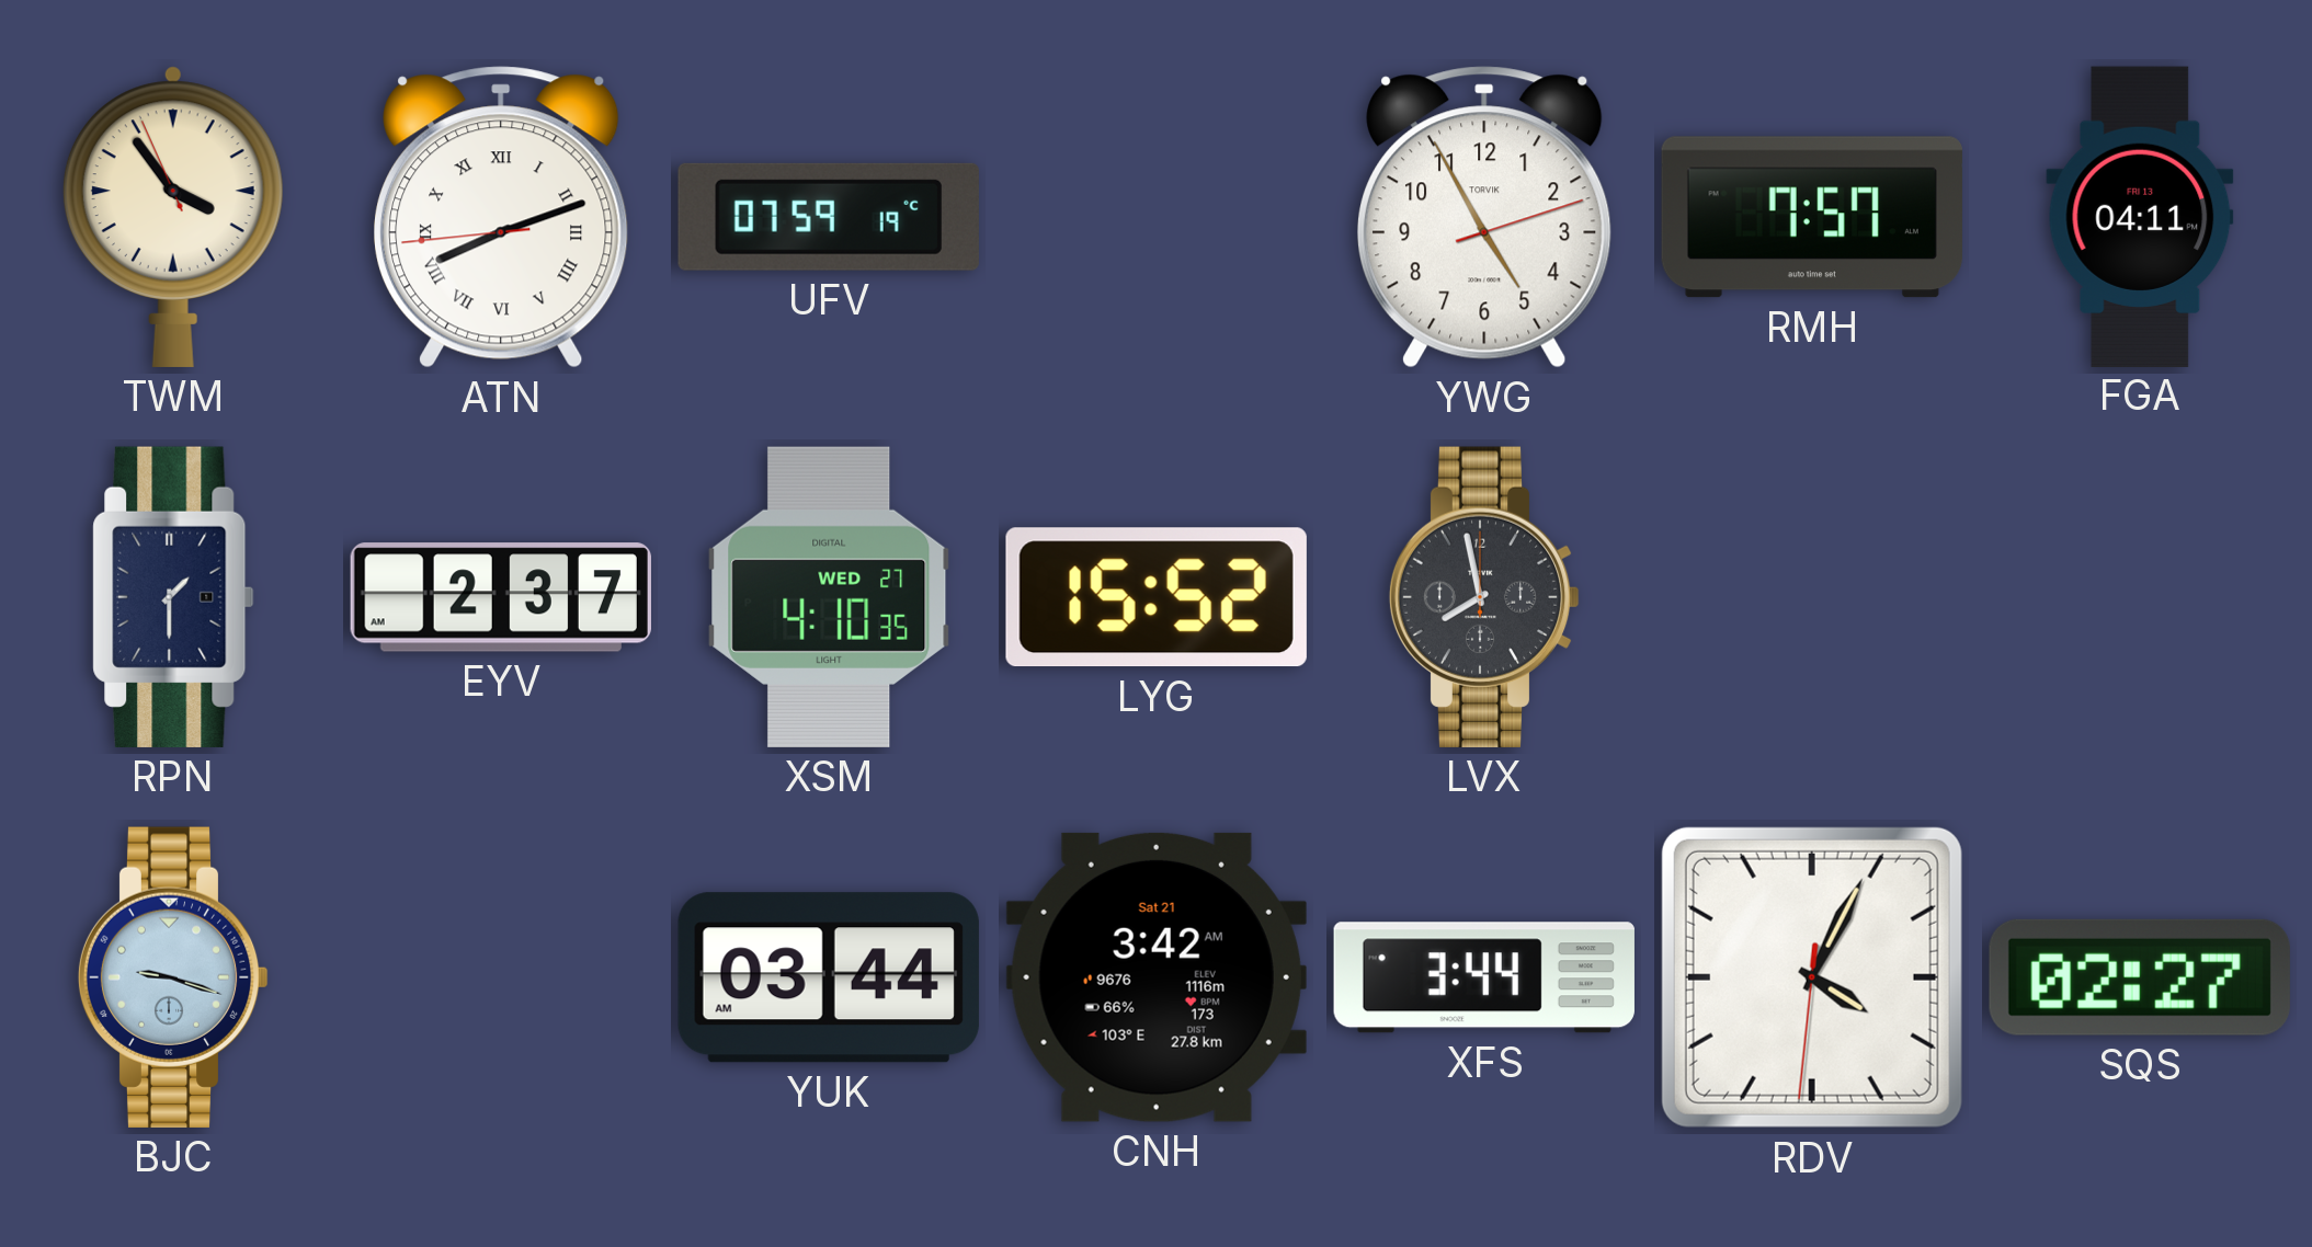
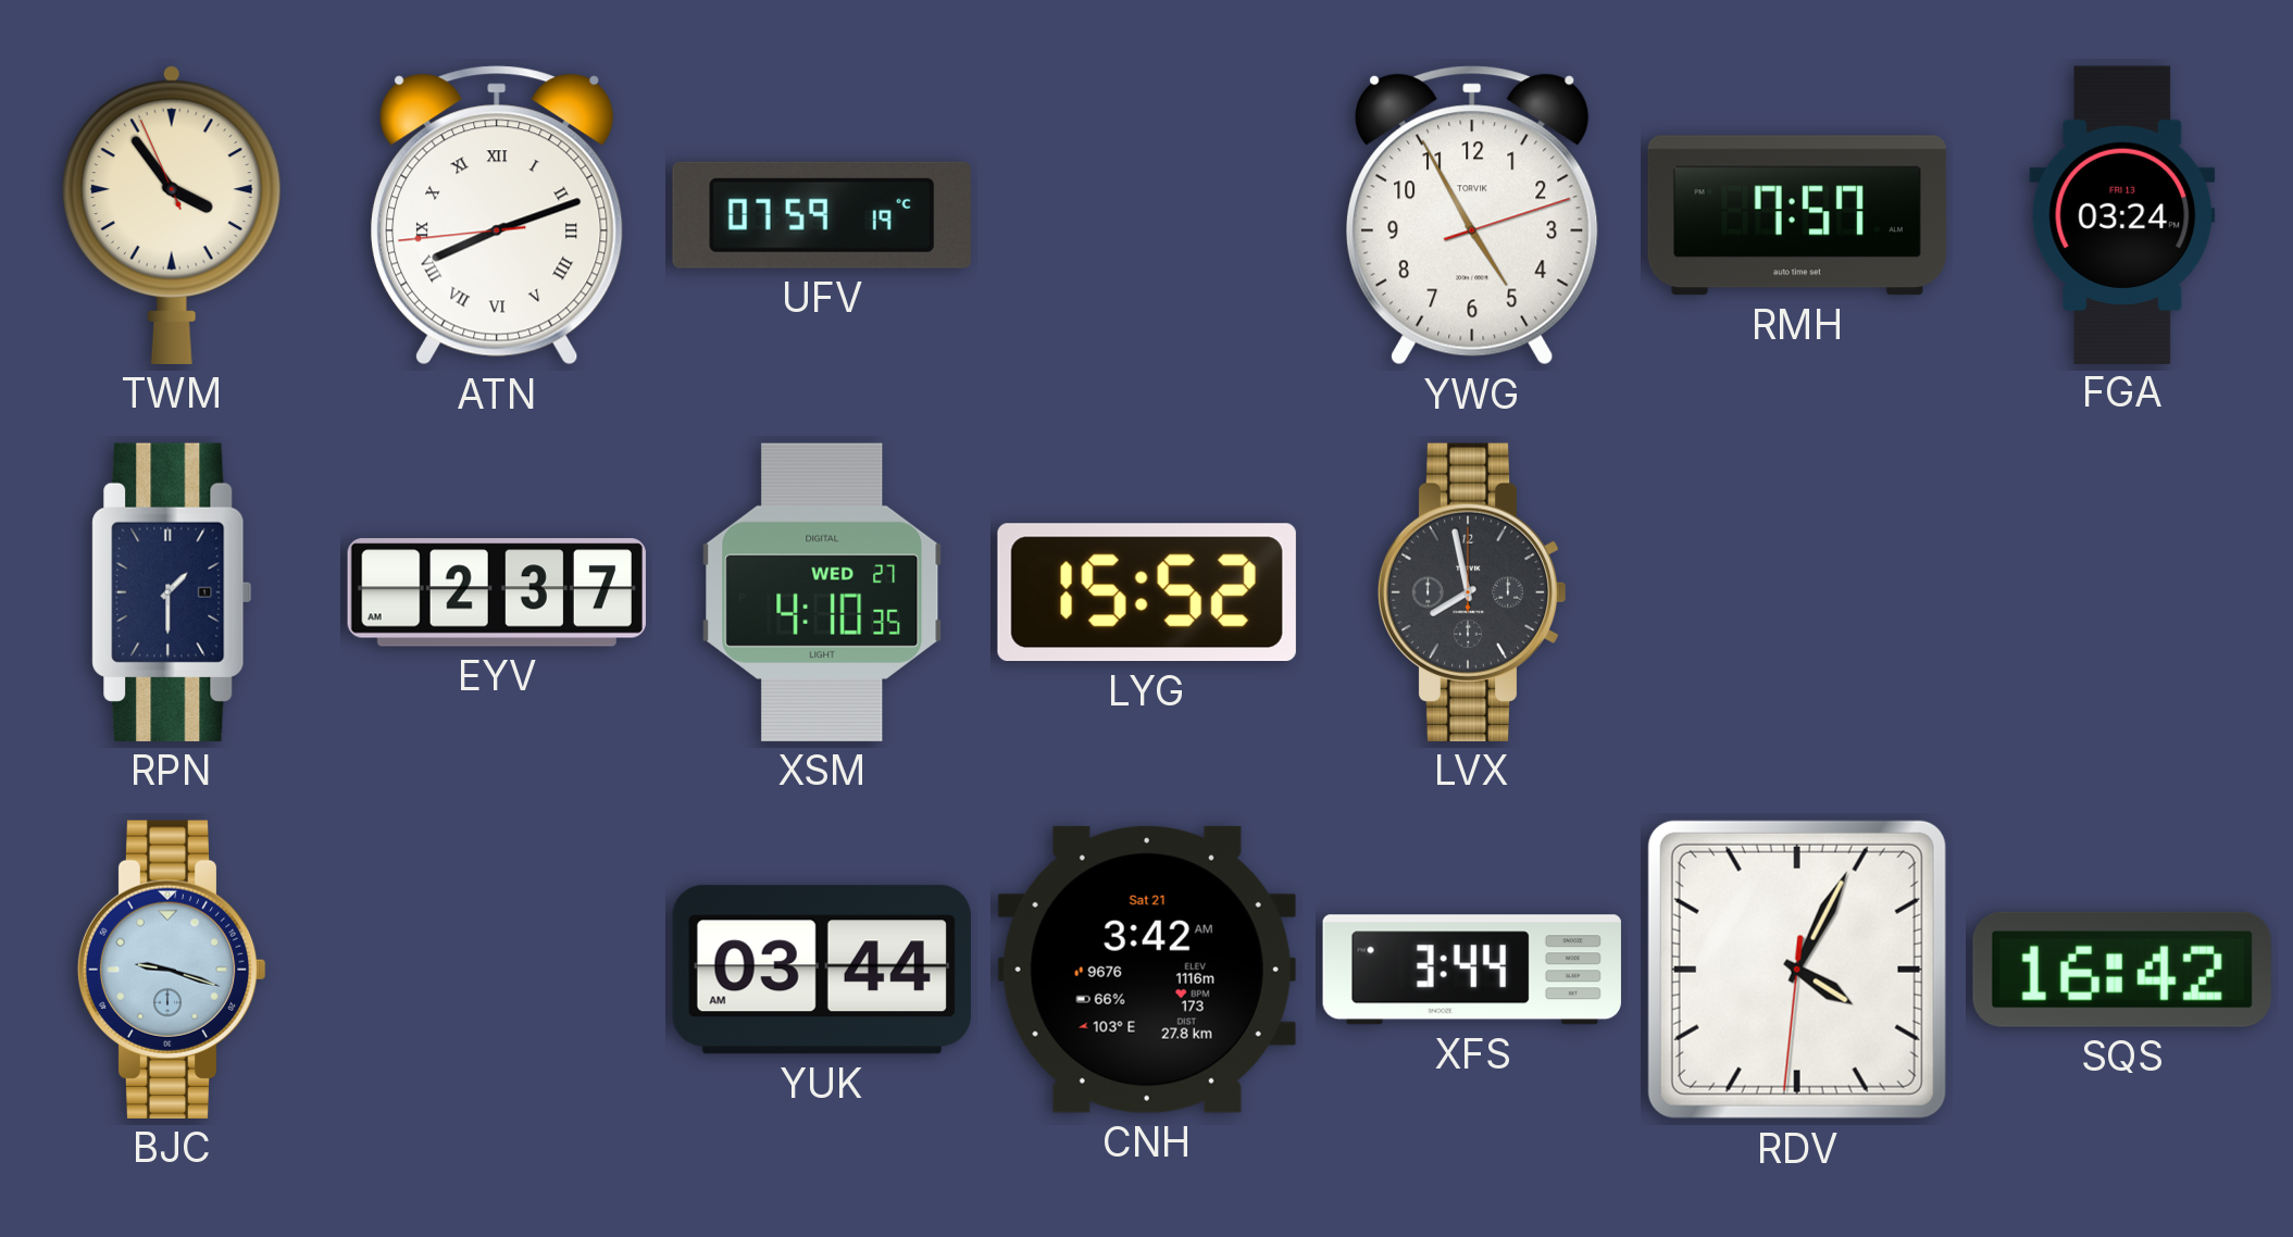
FGA: 04:11 -> 03:24 (2122, 214)
SQS: 02:27 -> 16:42 (2122, 970)
